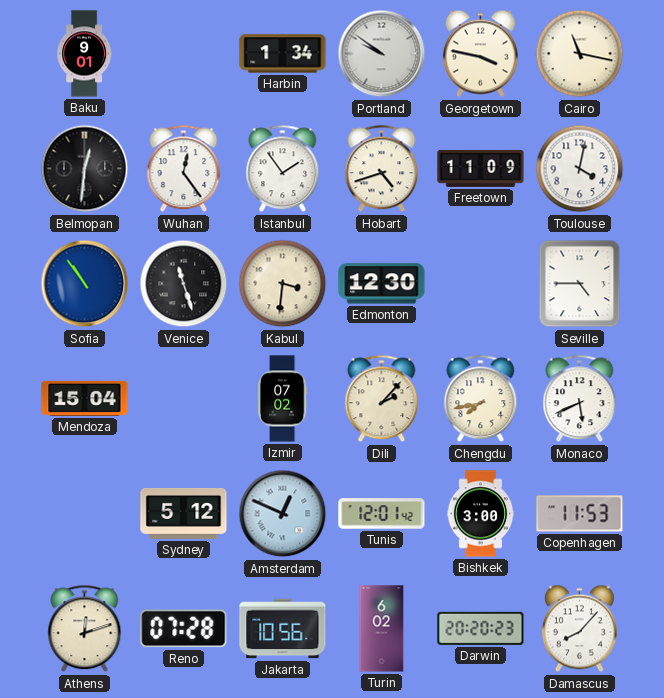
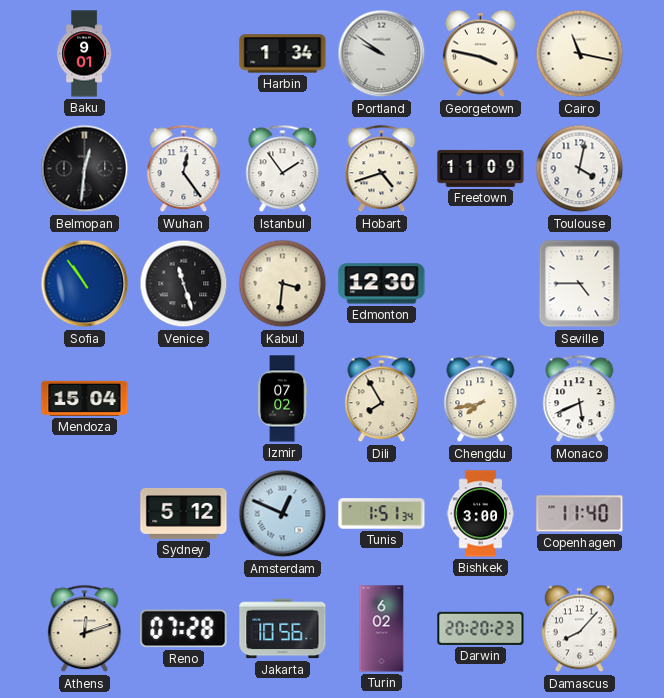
Dili: 2:07 -> 7:55 (382, 399)
Tunis: 12:01 -> 1:51 (382, 514)
Copenhagen: 11:53 -> 11:40 (580, 514)
